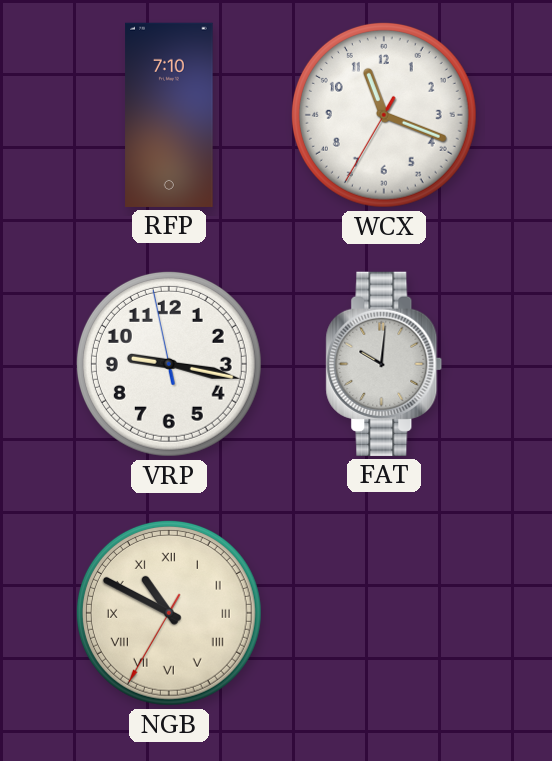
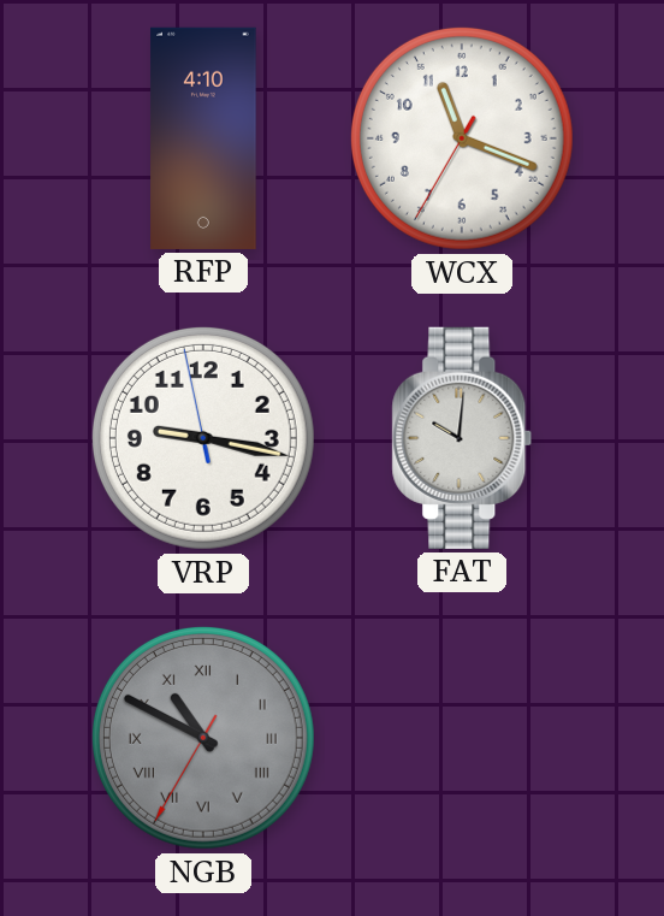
RFP: 7:10 -> 4:10 (203, 138)
NGB dial: cream -> grey (203, 738)
